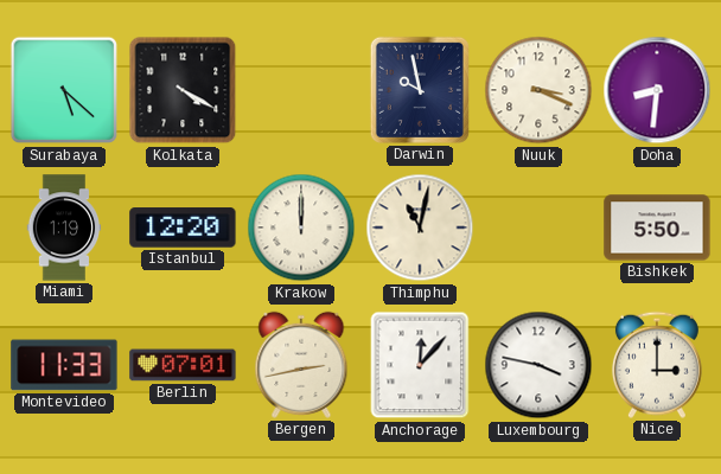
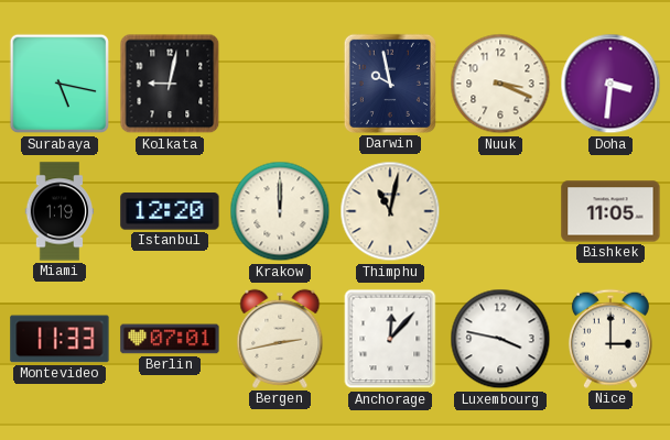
Surabaya: 5:22 -> 5:17 (60, 84)
Kolkata: 4:20 -> 9:02 (170, 84)
Doha: 8:31 -> 3:31 (610, 84)
Bishkek: 5:50 -> 11:05 (610, 211)
